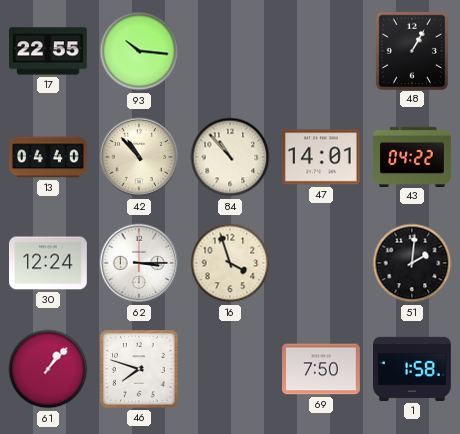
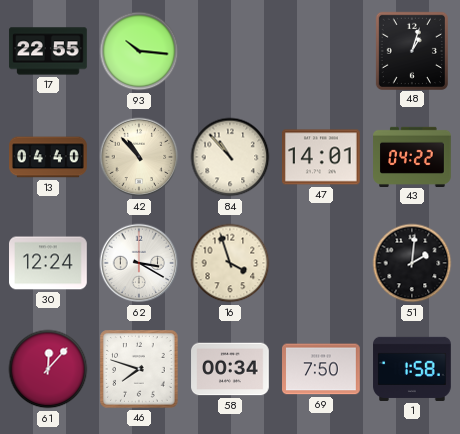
48: 1:05 -> 1:03 (412, 50)
62: 3:15 -> 3:20 (139, 263)
61: 1:07 -> 12:07 (48, 369)
58: none -> 00:34 (230, 369)
